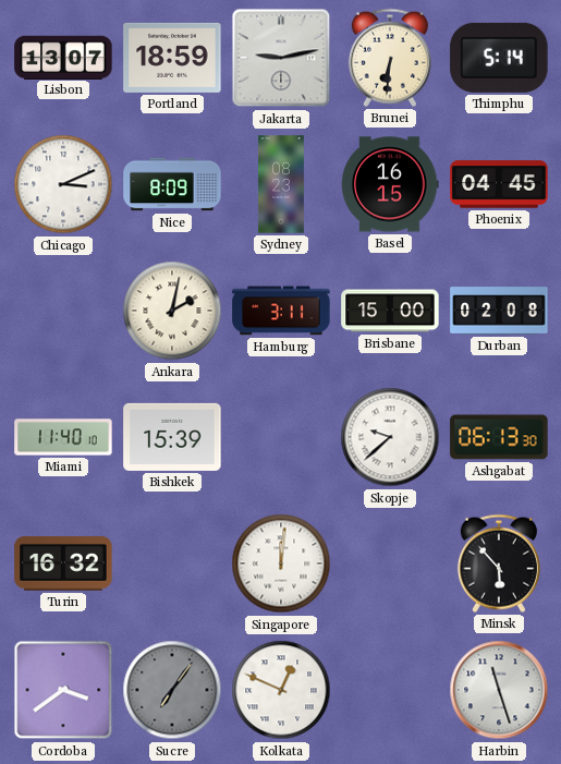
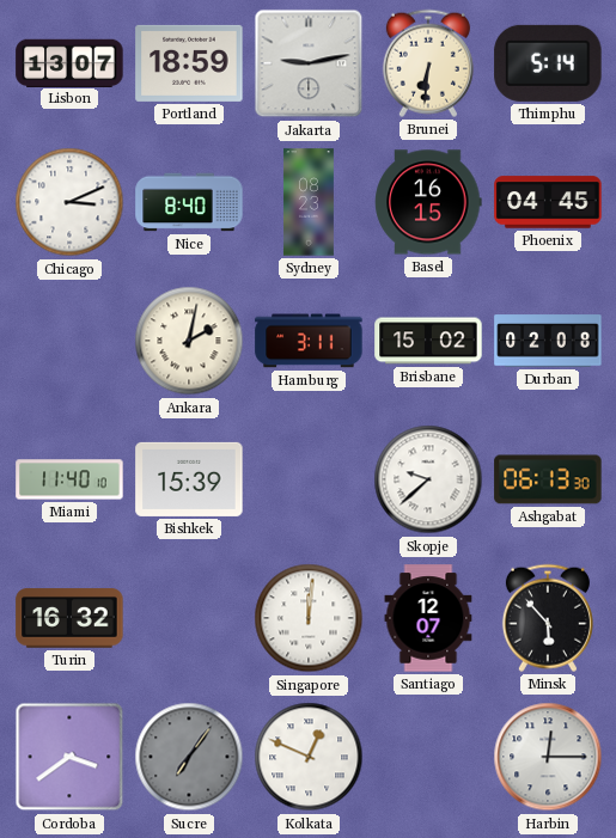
Nice: 8:09 -> 8:40 (189, 202)
Brisbane: 15:00 -> 15:02 (428, 341)
Santiago: none -> 12:07 (428, 618)
Harbin: 11:27 -> 12:15 (548, 757)
